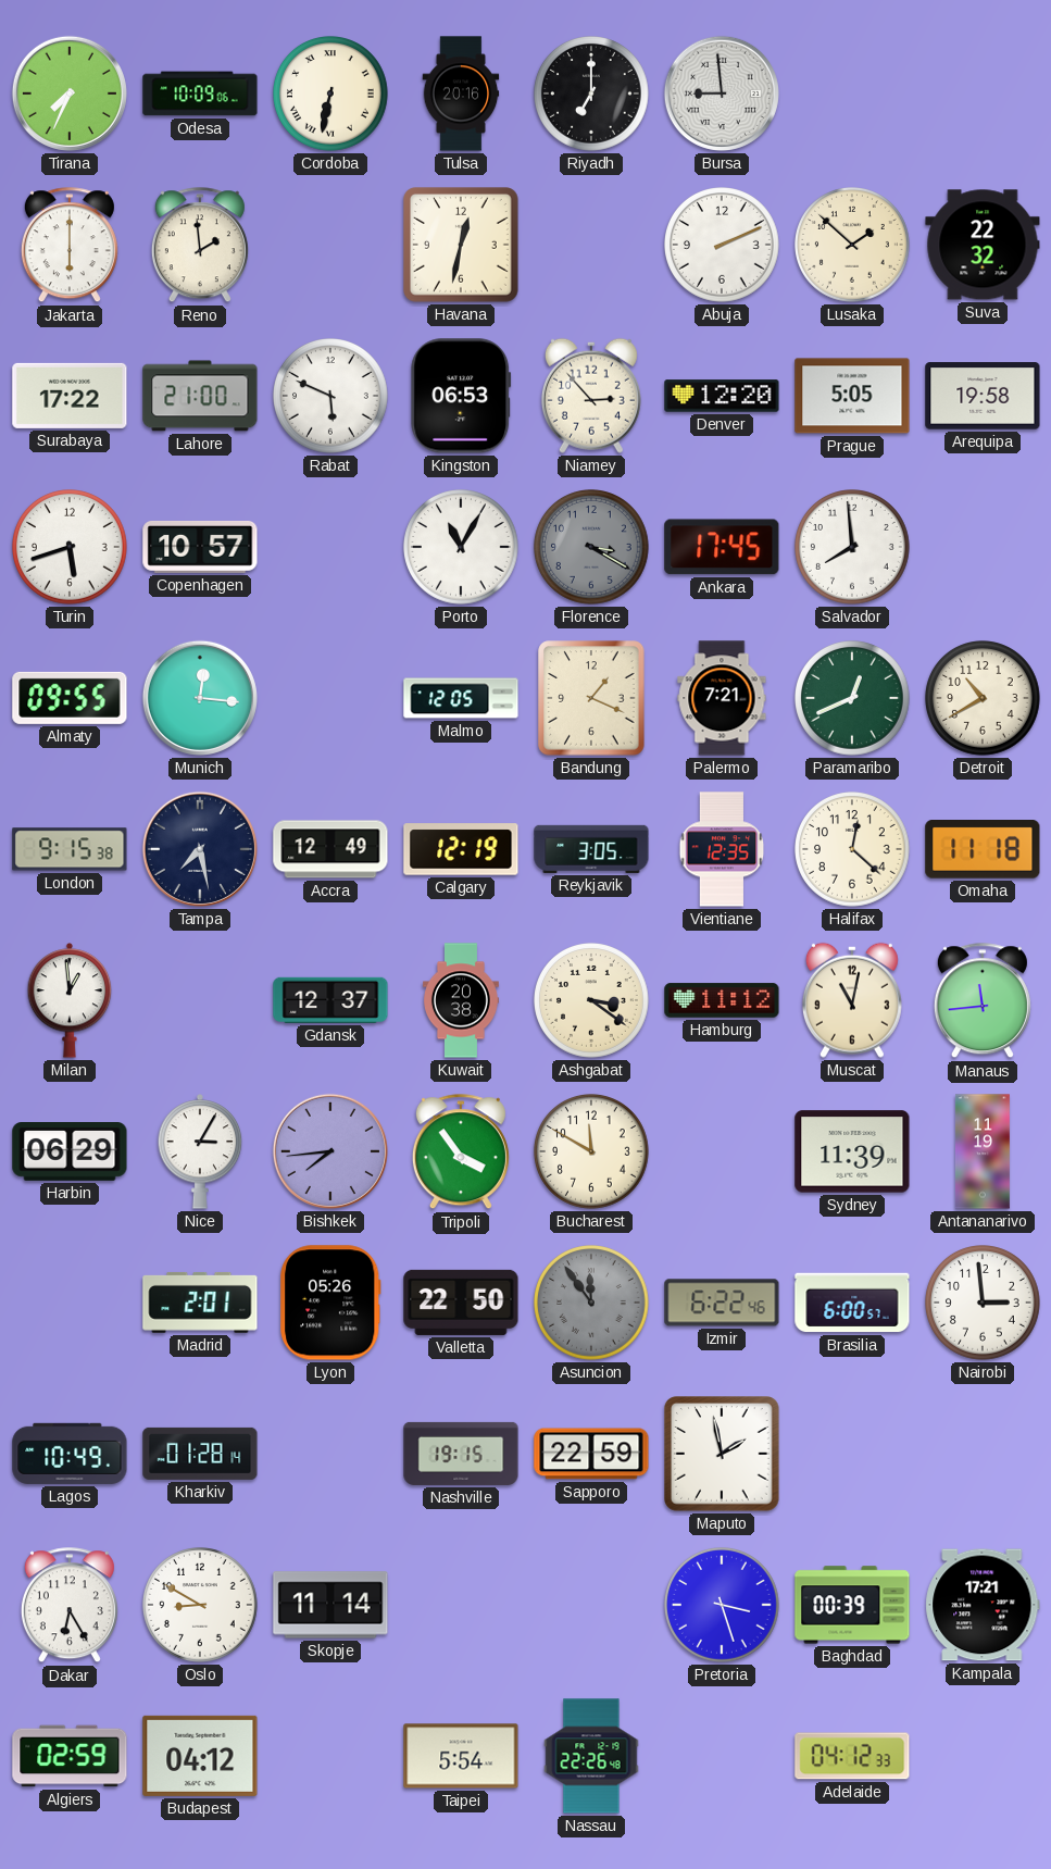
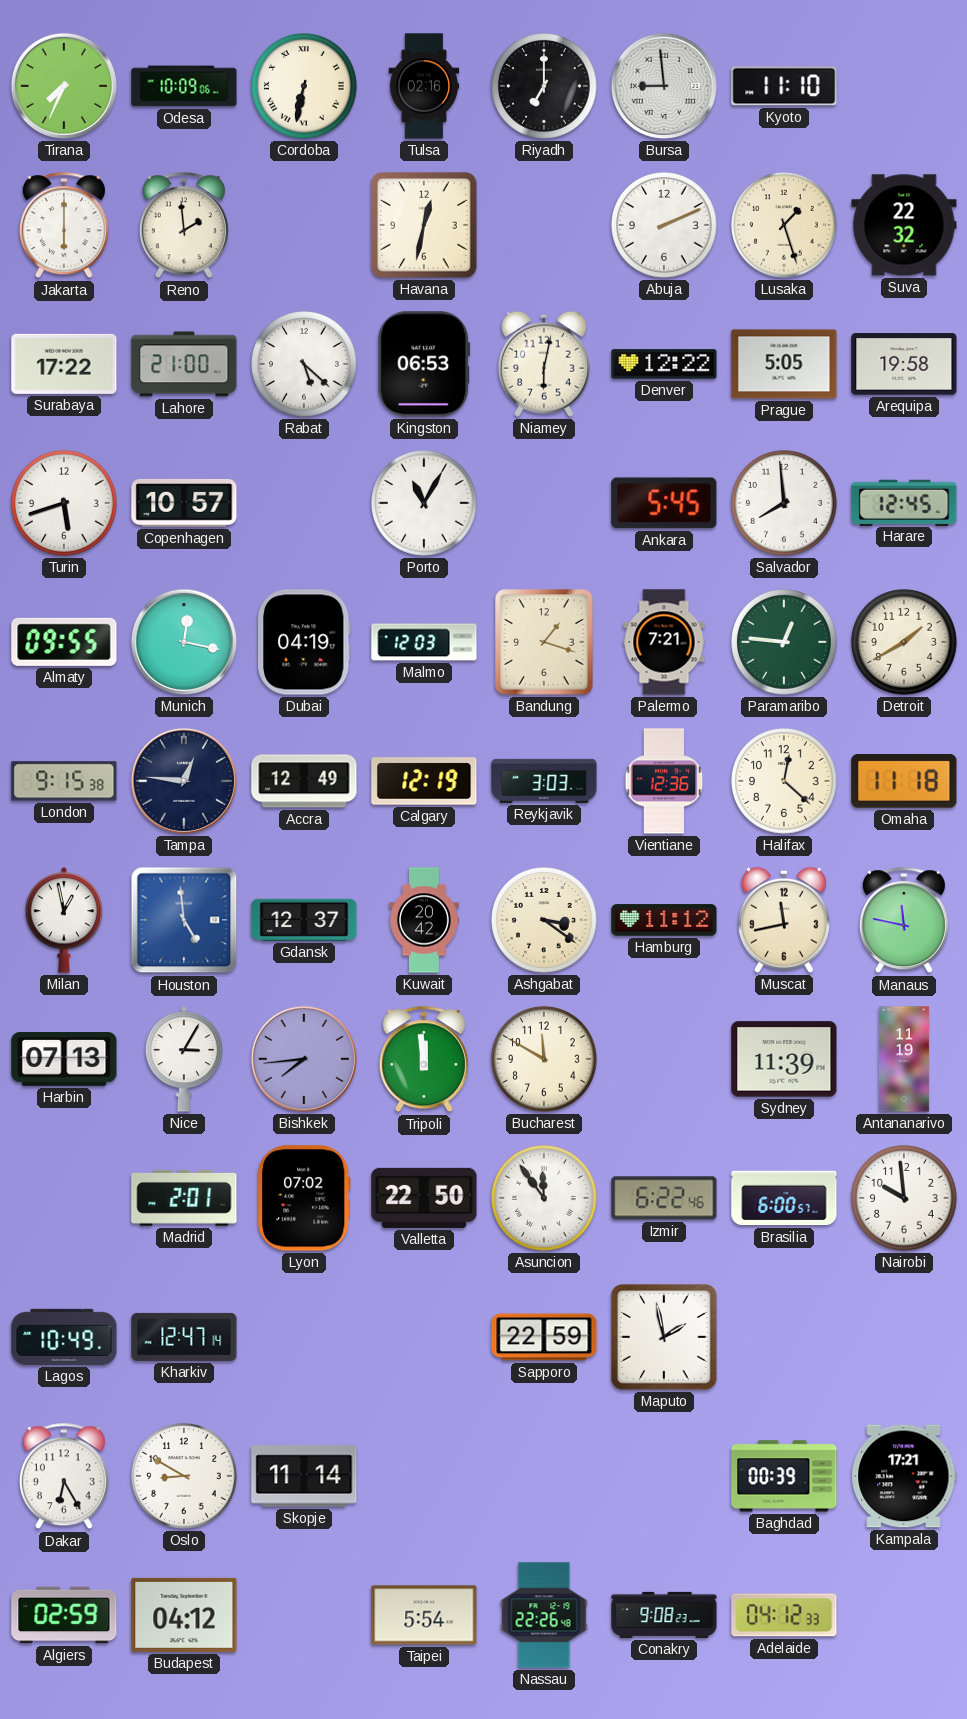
Tulsa: 20:16 -> 02:16 (424, 86)
Kyoto: none -> 11:10 (784, 86)
Lusaka: 1:52 -> 1:27 (785, 226)
Rabat: 5:49 -> 5:22 (305, 365)
Niamey: 2:53 -> 6:02 (544, 364)
Denver: 12:20 -> 12:22 (664, 364)
Florence: 3:20 -> none (592, 548)
Ankara: 17:45 -> 5:45 (664, 503)
Harare: none -> 12:45 (904, 502)
Munich: 12:16 -> 12:17 (184, 642)
Dubai: none -> 04:19 (305, 642)
Malmo: 12:05 -> 12:03 (424, 642)
Bandung: 1:19 -> 1:18 (544, 642)
Paramaribo: 12:41 -> 12:46 (785, 643)
Detroit: 10:40 -> 1:40 (905, 643)
Tampa: 7:28 -> 12:46 (184, 781)
Reykjavik: 3:05 -> 3:03 (544, 781)
Vientiane: 12:35 -> 12:36 (664, 781)
Milan: 12:59 -> 12:58 (64, 920)
Houston: none -> 4:59 (184, 920)
Kuwait: 20:38 -> 20:42 (425, 920)
Muscat: 11:02 -> 11:43 (784, 920)
Manaus: 11:44 -> 11:47 (904, 921)
Harbin: 06:29 -> 07:13 (64, 1060)
Tripoli: 3:54 -> 11:59 (424, 1060)
Lyon: 05:26 -> 07:02 (304, 1198)
Asuncion dial: grey -> white (545, 1199)
Nairobi: 2:59 -> 9:59 (905, 1199)
Kharkiv: 01:28 -> 12:47 (184, 1337)
Nashville: 19:15 -> none (461, 1454)
Pretoria: 3:27 -> none (723, 1606)
Conakry: none -> 9:08 (664, 1615)
